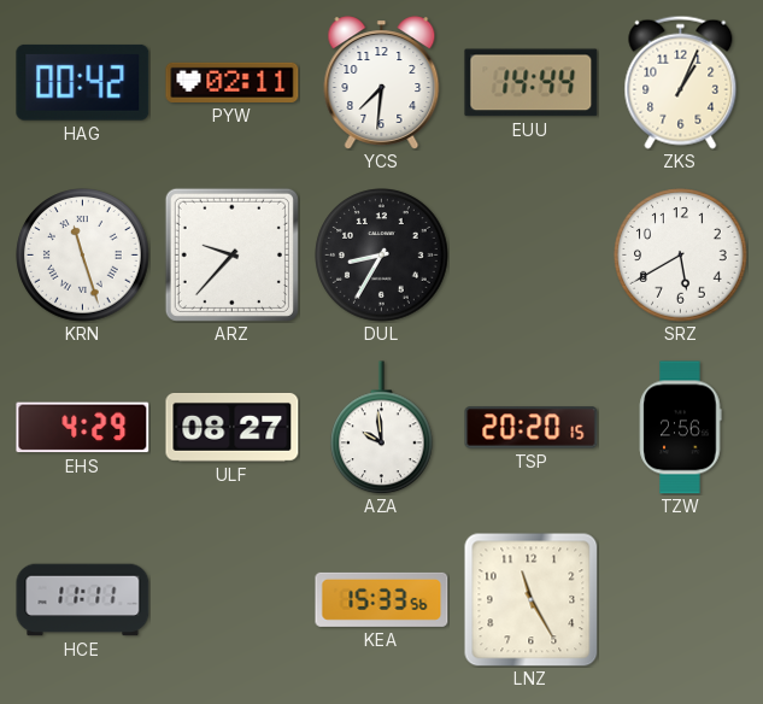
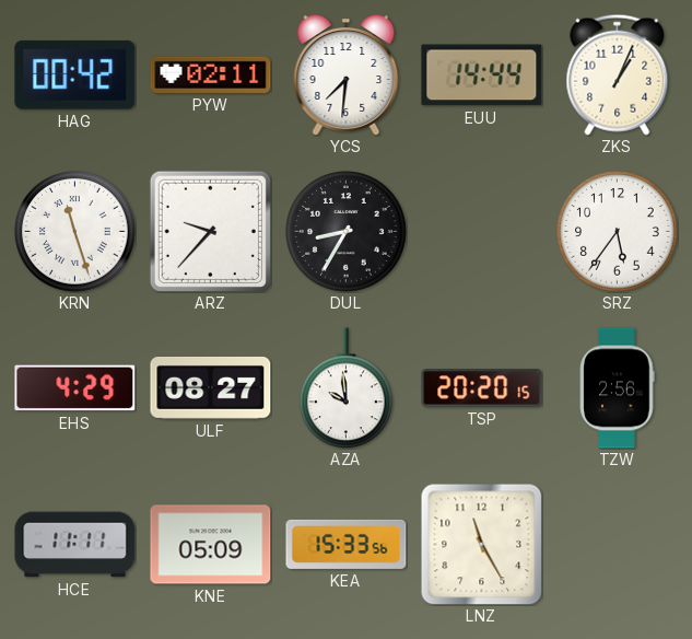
SRZ: 5:40 -> 5:36 (618, 232)
KNE: none -> 05:09 (211, 545)
